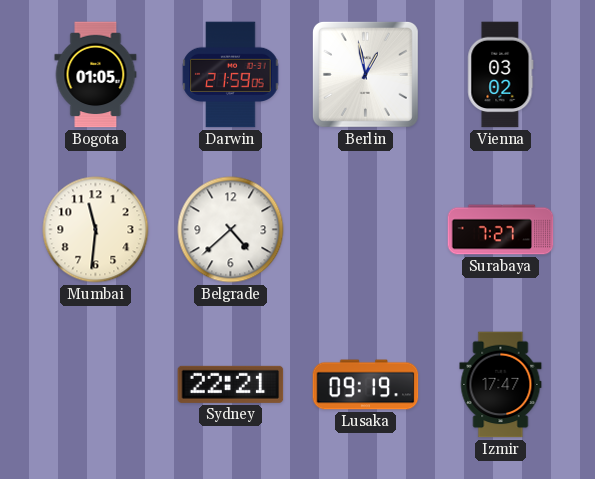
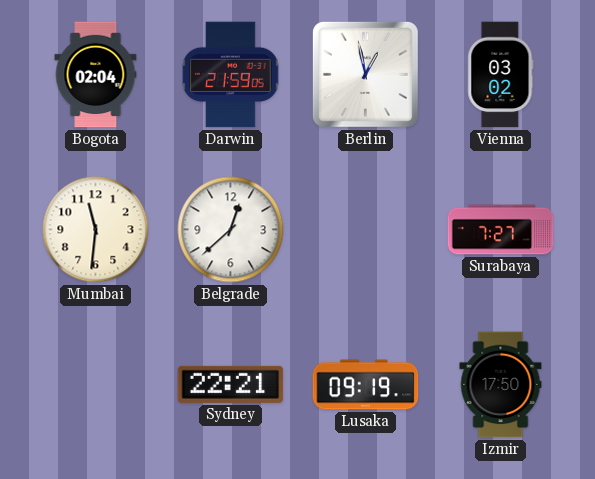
Bogota: 01:05 -> 02:04 (96, 75)
Belgrade: 4:38 -> 12:38 (231, 230)
Izmir: 17:47 -> 17:50 (501, 385)
